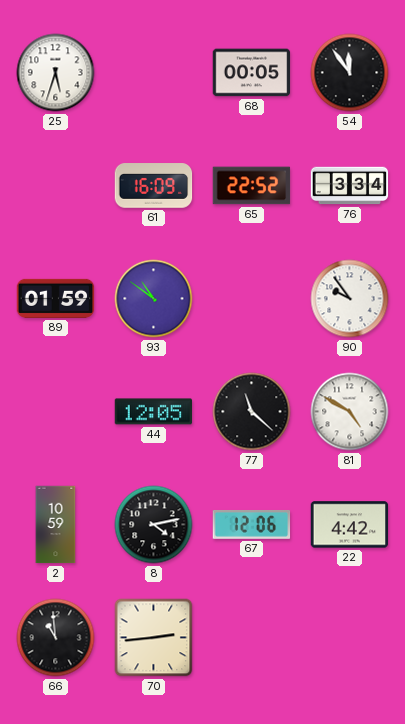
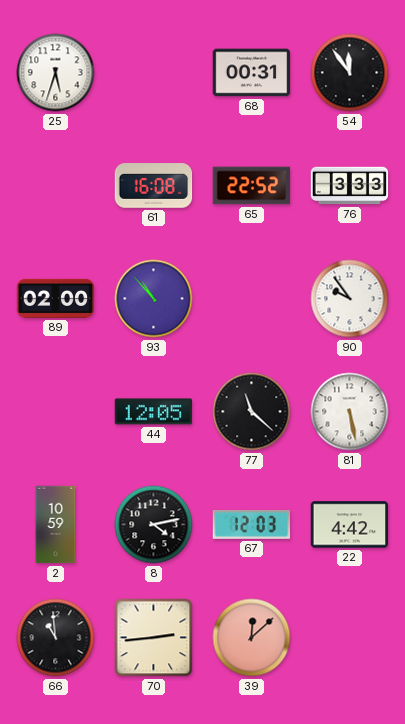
68: 00:05 -> 00:31 (252, 73)
61: 16:09 -> 16:08 (154, 186)
76: 3:34 -> 3:33 (350, 186)
89: 01:59 -> 02:00 (56, 298)
93: 10:51 -> 10:53 (154, 299)
81: 4:50 -> 5:28 (350, 412)
67: 12:06 -> 12:03 (252, 525)
39: none -> 12:08 (252, 638)
